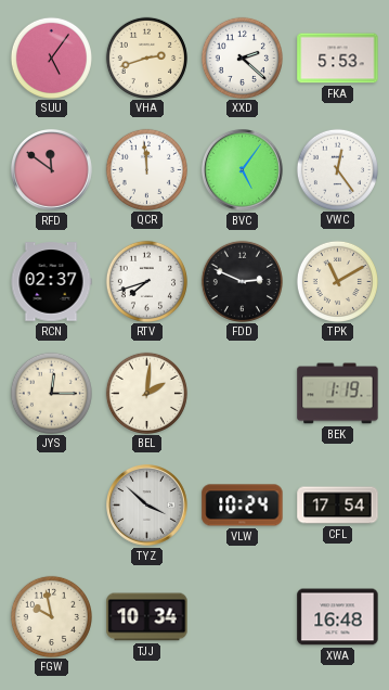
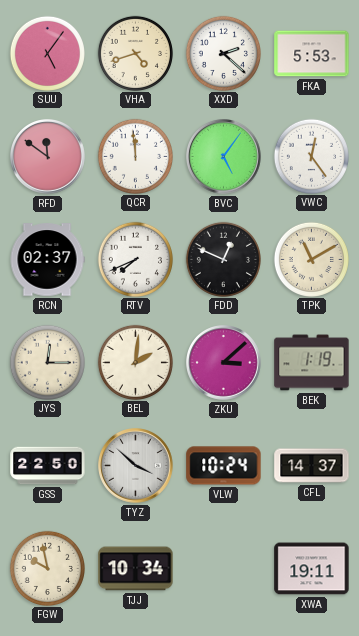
VHA: 2:42 -> 4:42 (135, 53)
RTV: 7:42 -> 7:41 (135, 259)
FDD: 2:49 -> 12:49 (223, 259)
ZKU: none -> 3:08 (224, 363)
GSS: none -> 22:50 (48, 466)
CFL: 17:54 -> 14:37 (312, 466)
XWA: 16:48 -> 19:11 (312, 569)
